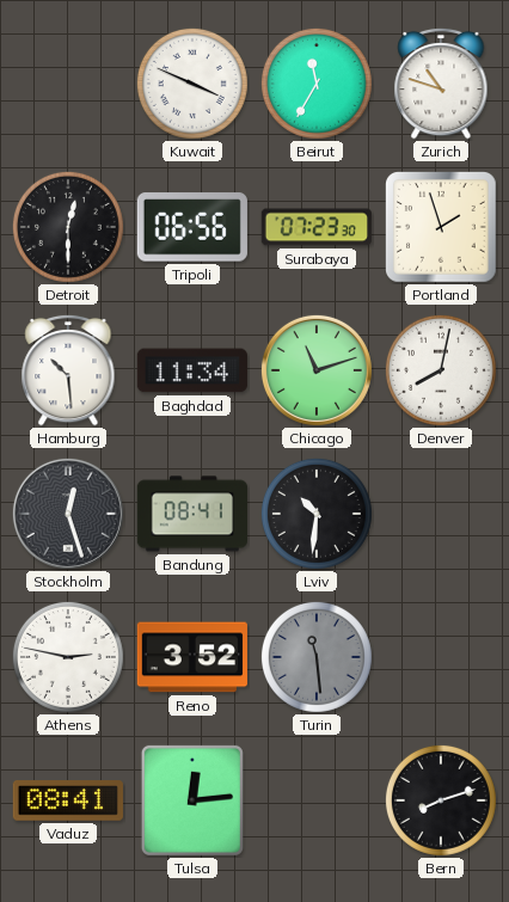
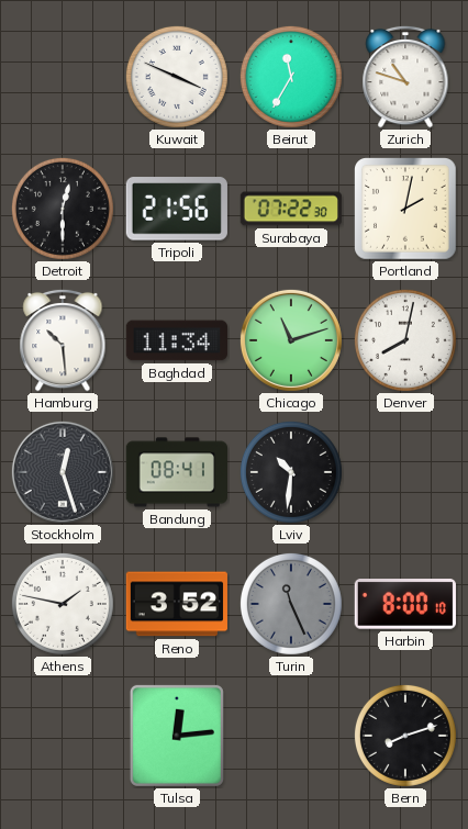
Tripoli: 06:56 -> 21:56 (177, 209)
Surabaya: 07:23 -> 07:22 (291, 209)
Portland: 1:57 -> 2:02 (406, 210)
Athens: 2:47 -> 1:47 (63, 604)
Turin: 11:29 -> 11:26 (291, 604)
Harbin: none -> 8:00 (405, 604)
Vaduz: 08:41 -> none (68, 800)
